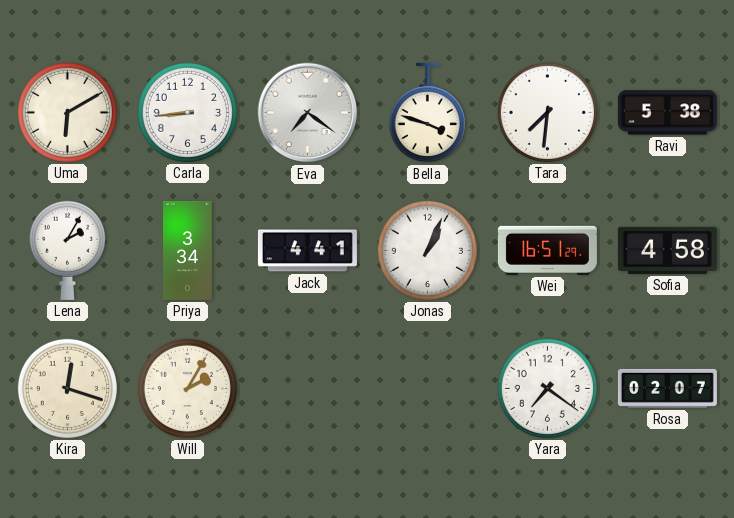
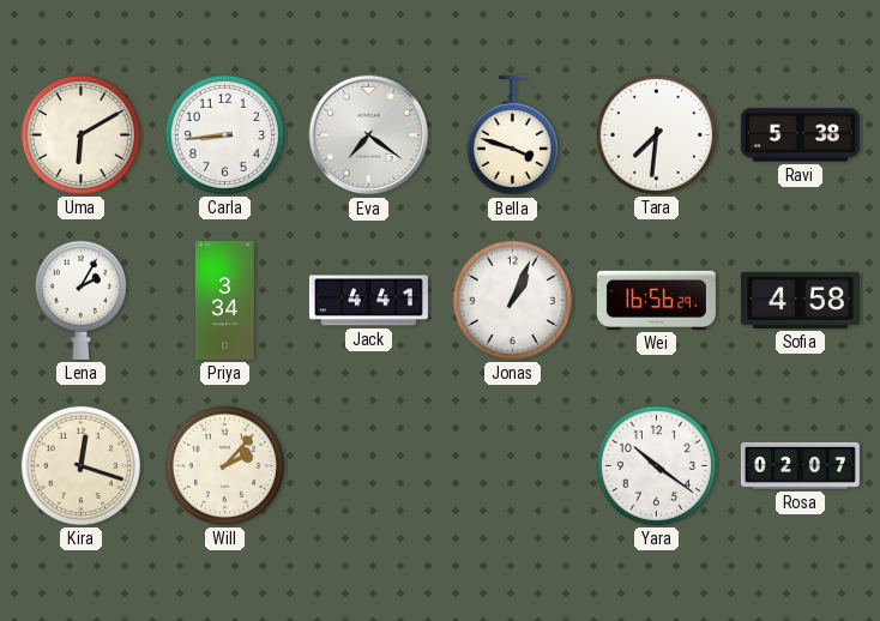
Wei: 16:51 -> 16:56 (656, 300)
Will: 2:05 -> 2:07 (224, 465)
Yara: 7:21 -> 10:21 (656, 465)
